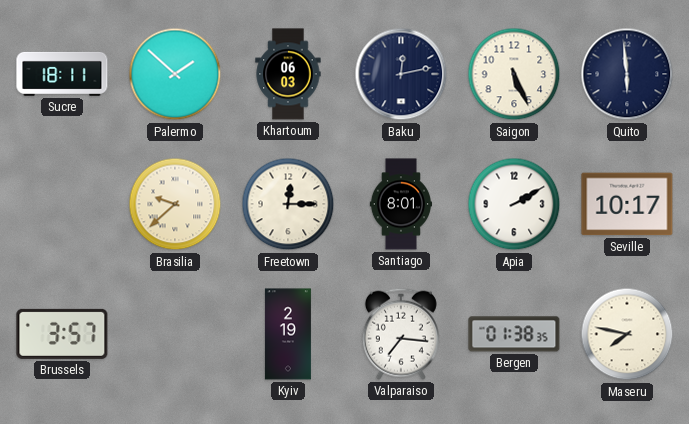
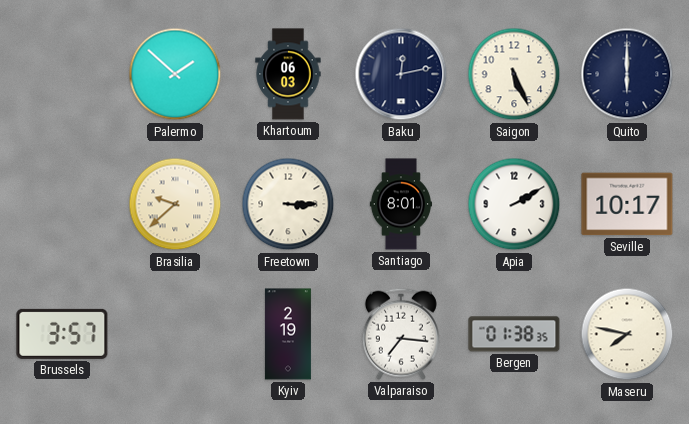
Sucre: 18:11 -> none (62, 74)
Quito: 5:59 -> 6:00 (627, 74)
Freetown: 12:15 -> 3:15 (288, 204)
